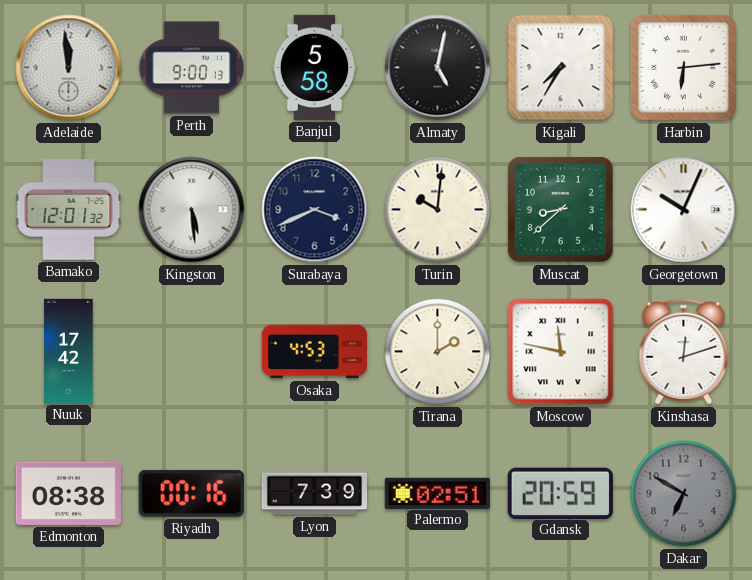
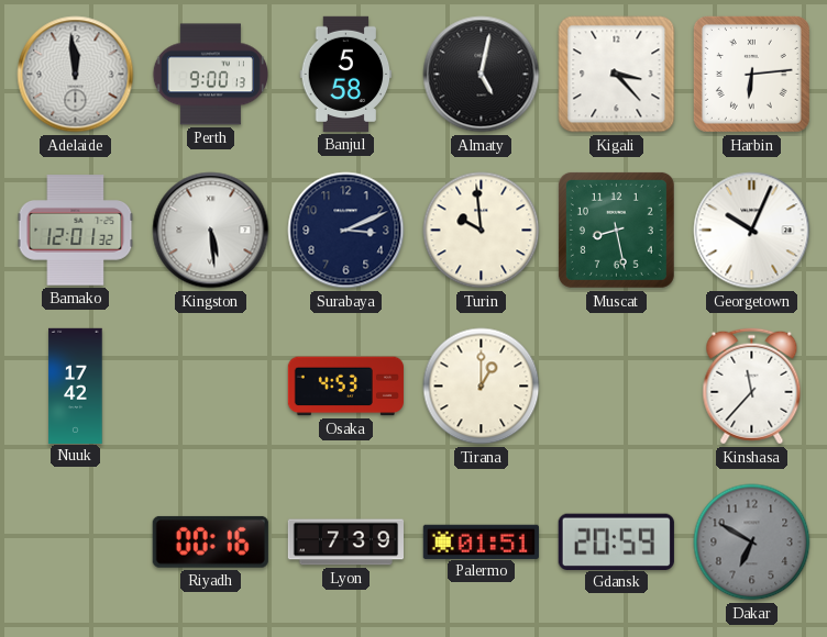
Kigali: 7:35 -> 3:23 (617, 75)
Surabaya: 3:41 -> 3:11 (346, 231)
Turin: 10:01 -> 9:59 (482, 231)
Muscat: 8:38 -> 8:28 (616, 230)
Tirana: 2:00 -> 1:00 (482, 387)
Moscow: 11:47 -> none (561, 352)
Kinshasa: 12:12 -> 11:37 (752, 387)
Edmonton: 08:38 -> none (68, 493)
Palermo: 02:51 -> 01:51 (481, 541)
